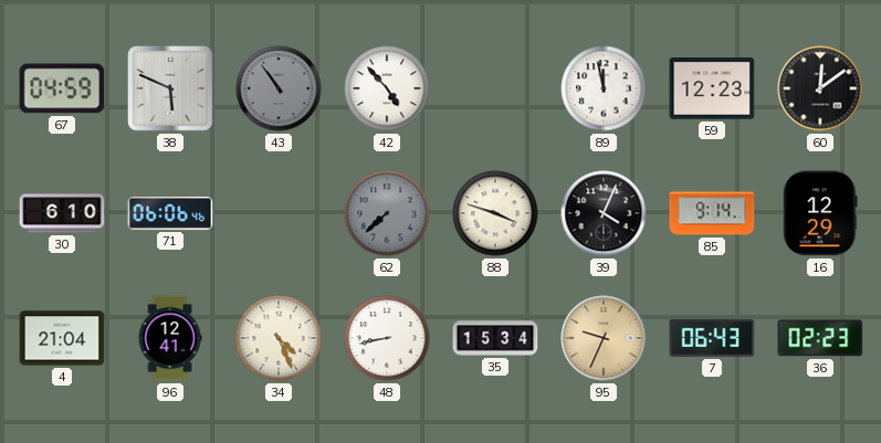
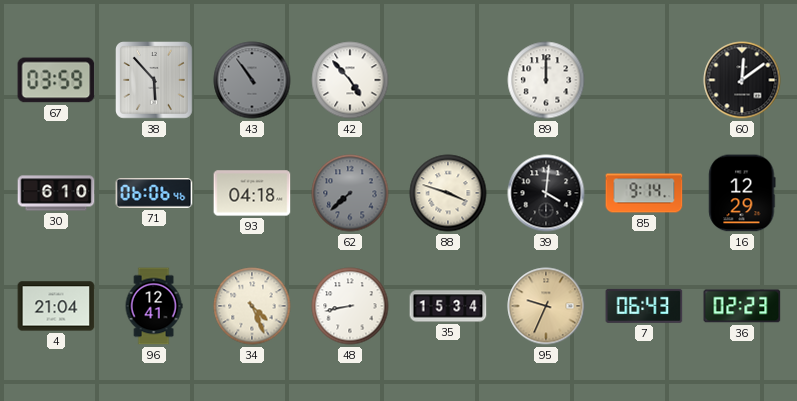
67: 04:59 -> 03:59 (56, 80)
38: 5:49 -> 5:53 (155, 81)
89: 11:58 -> 12:00 (546, 80)
59: 12:23 -> none (712, 88)
93: none -> 04:18 (252, 193)
39: 4:04 -> 4:01 (546, 193)
